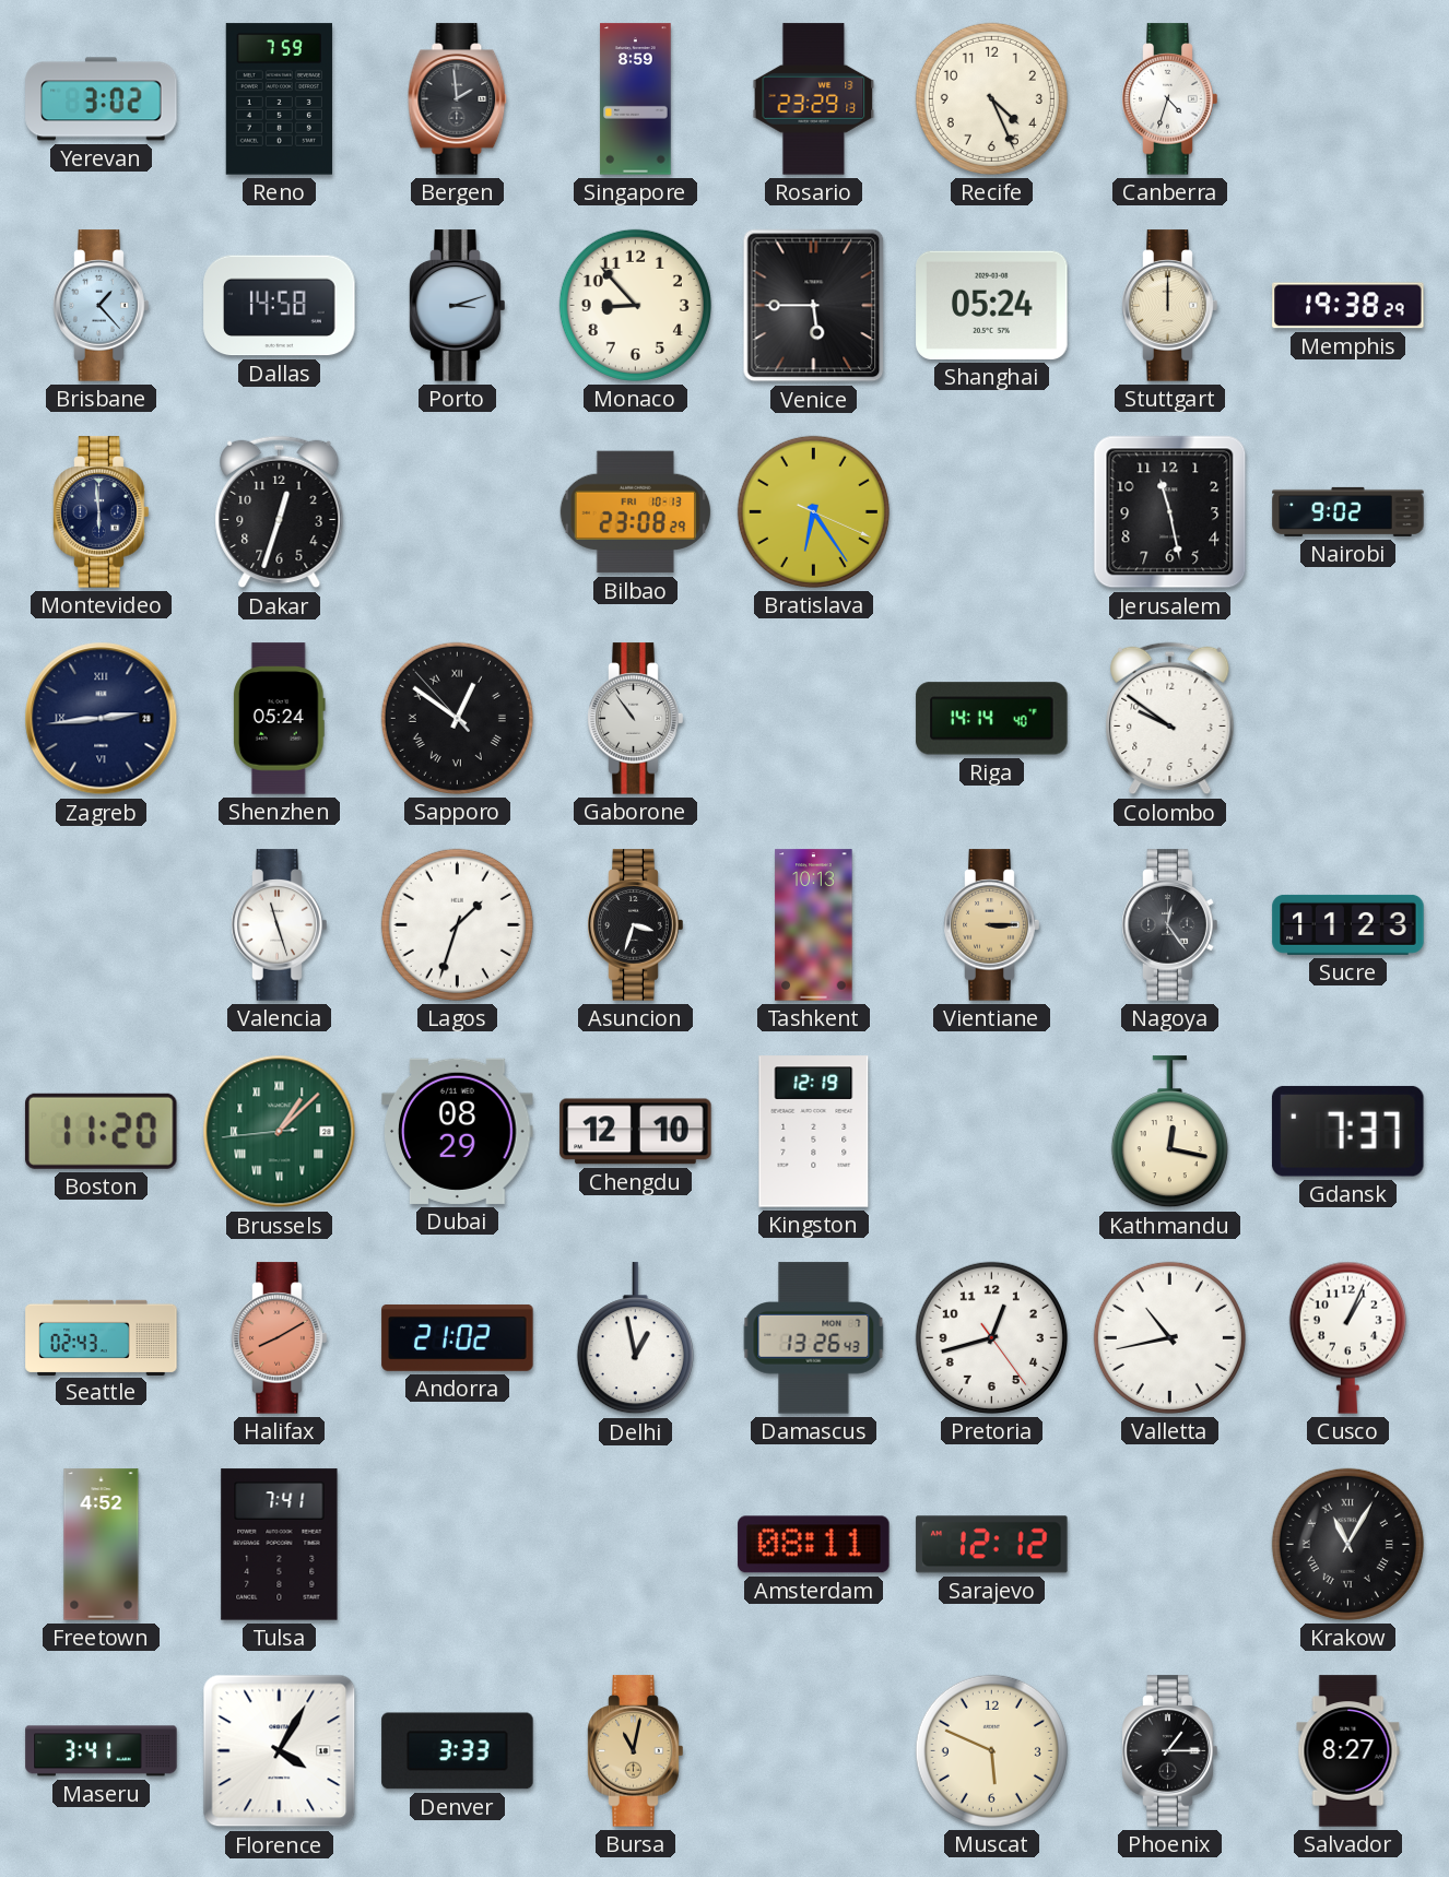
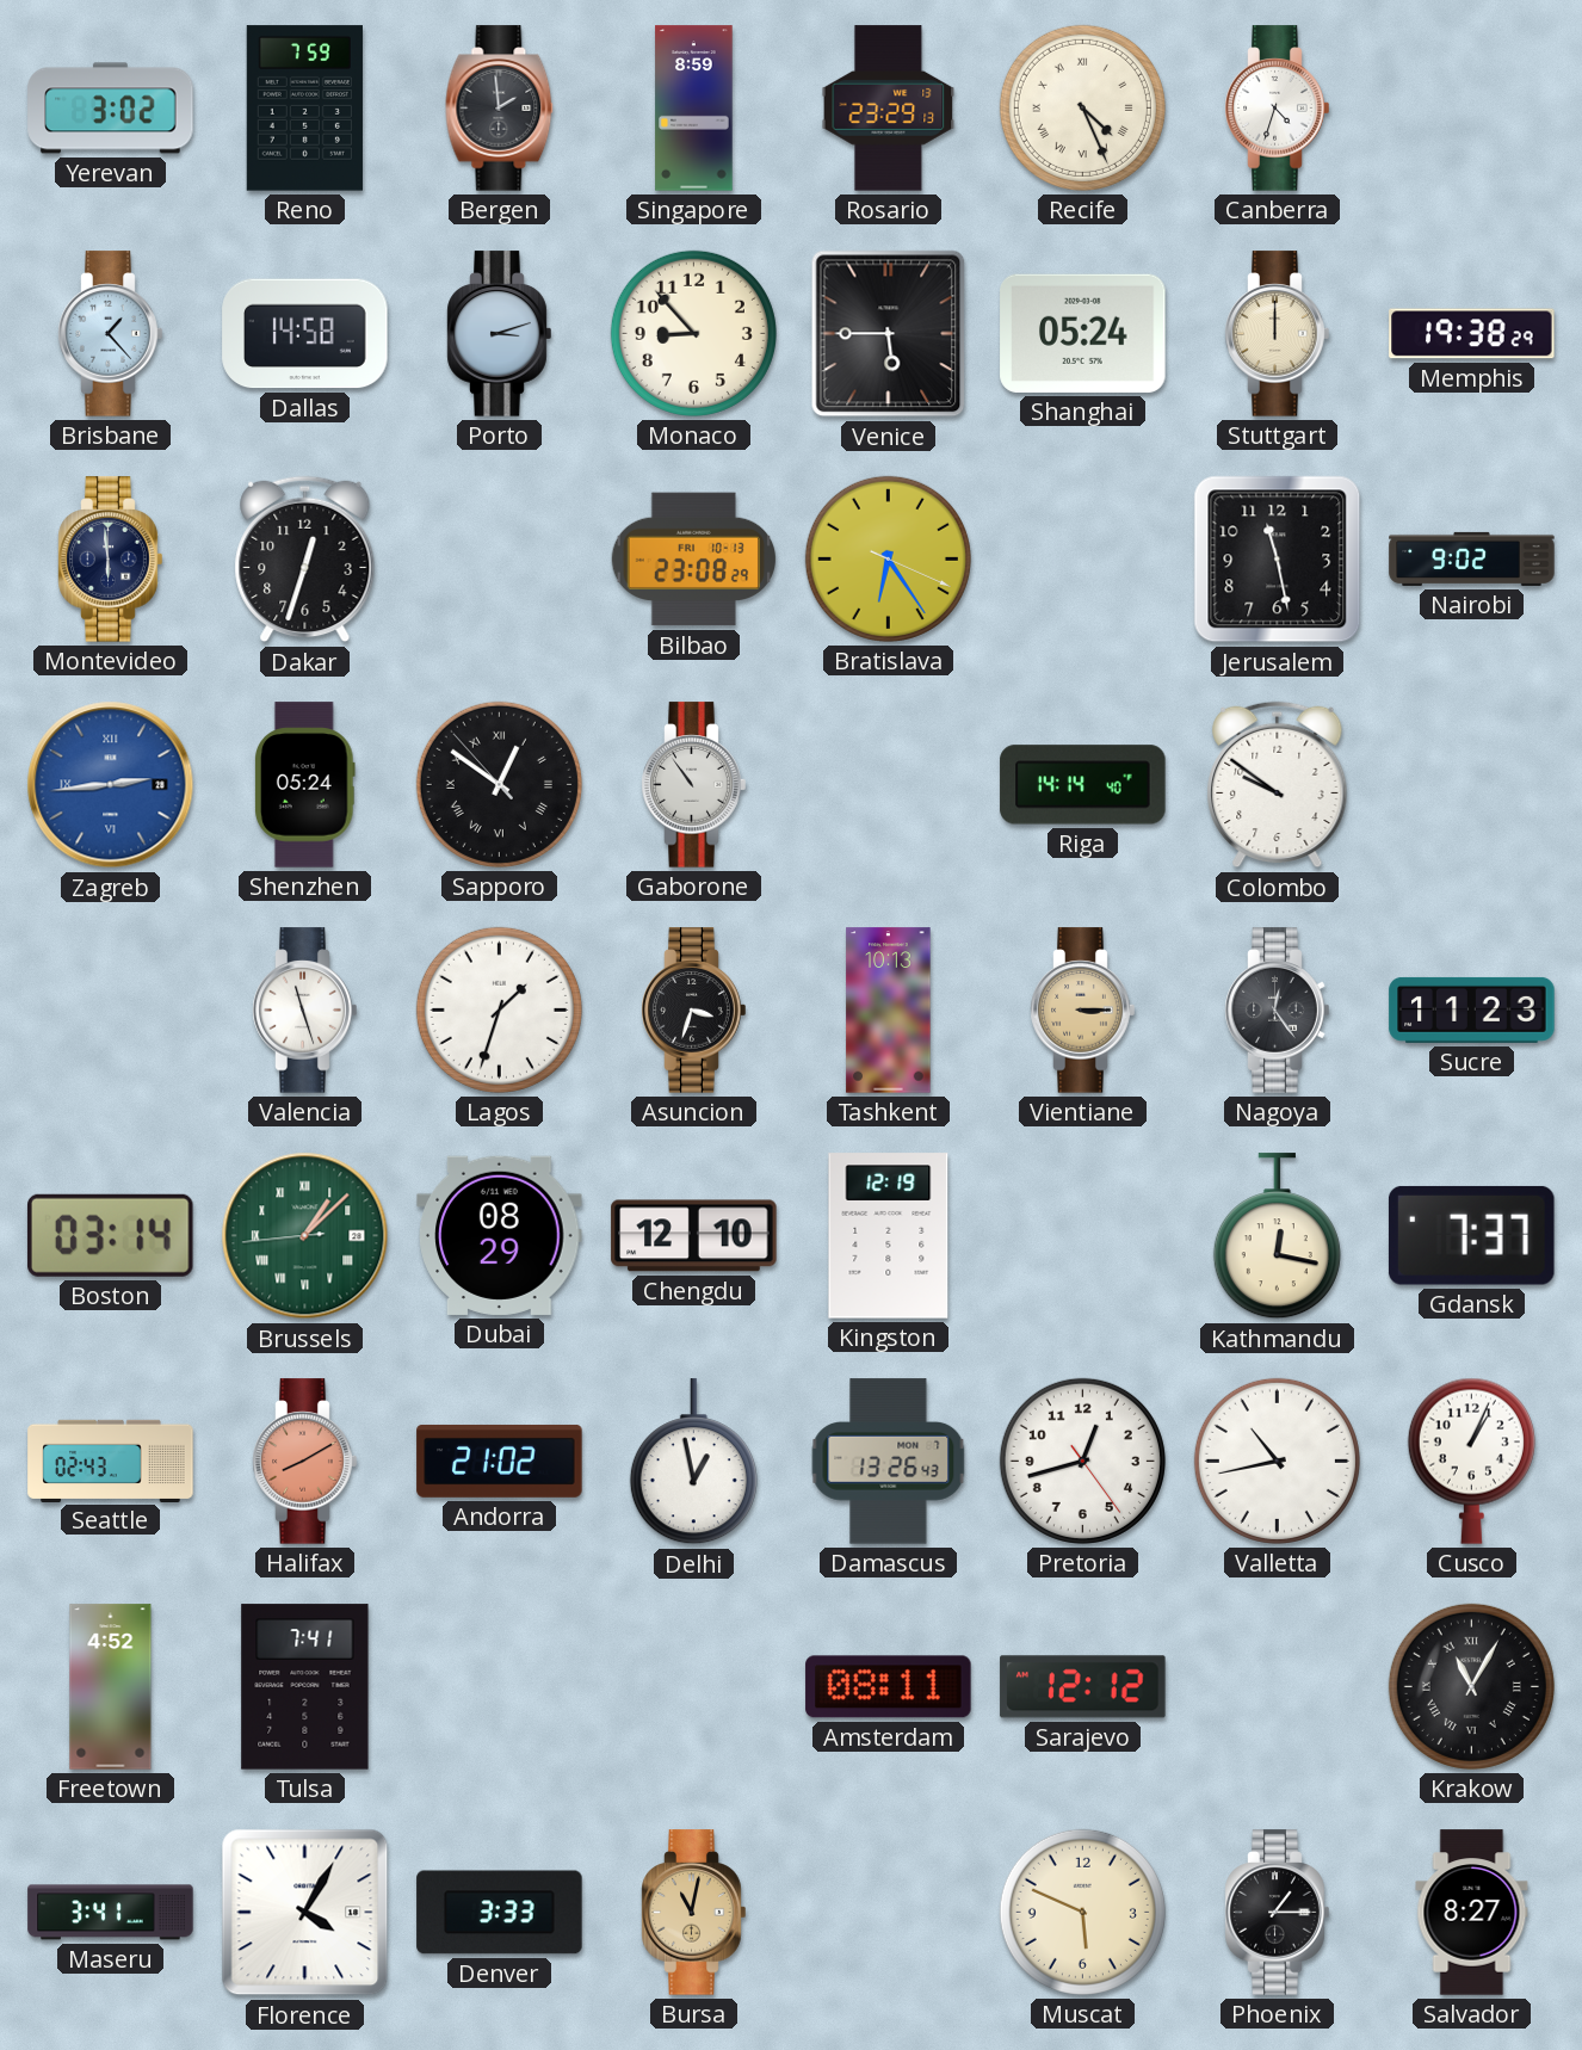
Recife numerals: Arabic -> Roman (1082, 107)
Zagreb dial: navy -> blue (111, 785)
Boston: 11:20 -> 03:14 (110, 1235)
